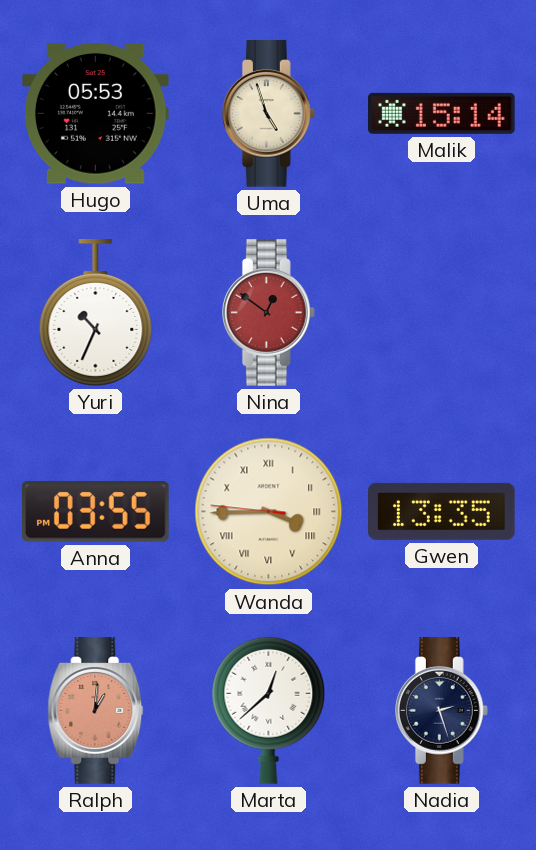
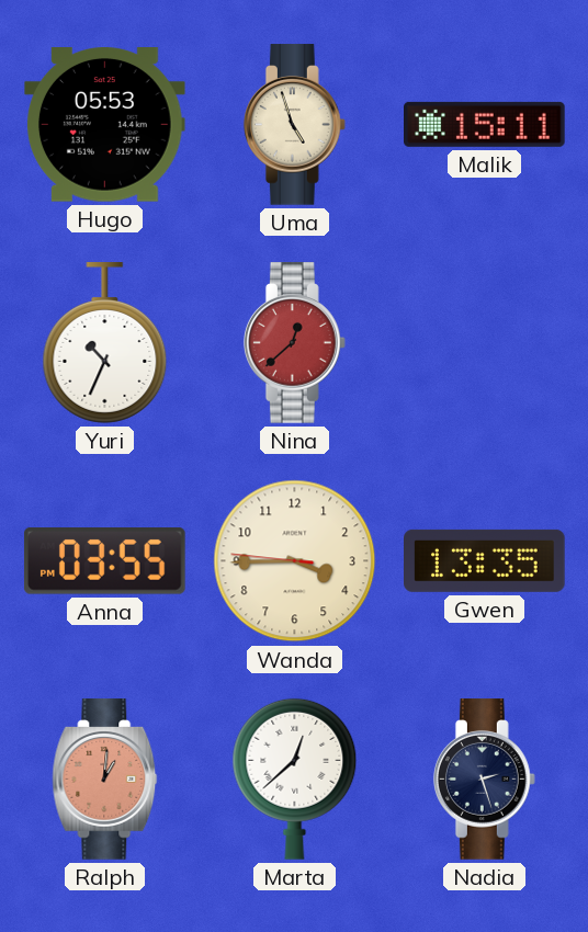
Malik: 15:14 -> 15:11 (485, 124)
Nina: 12:51 -> 12:38 (294, 343)
Wanda numerals: Roman -> Arabic (295, 561)
